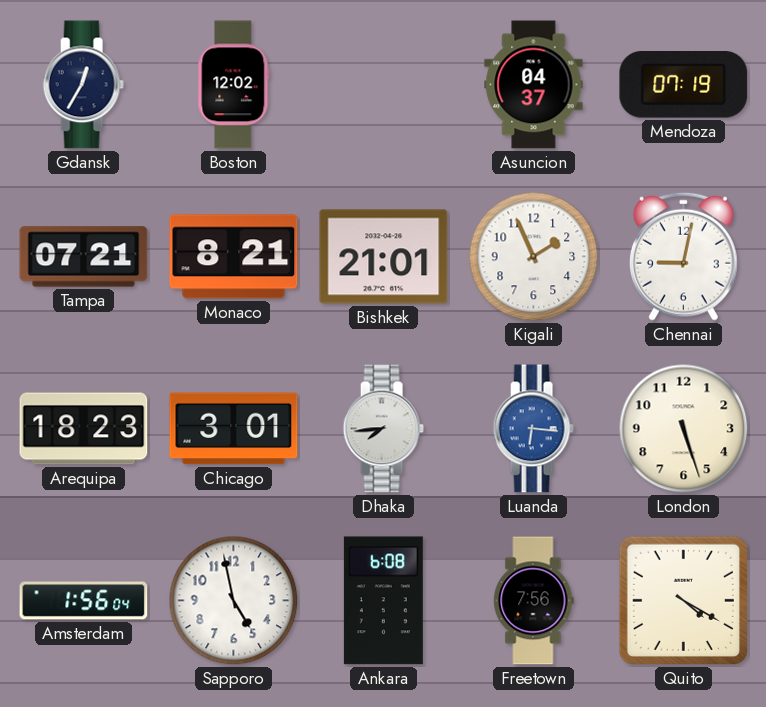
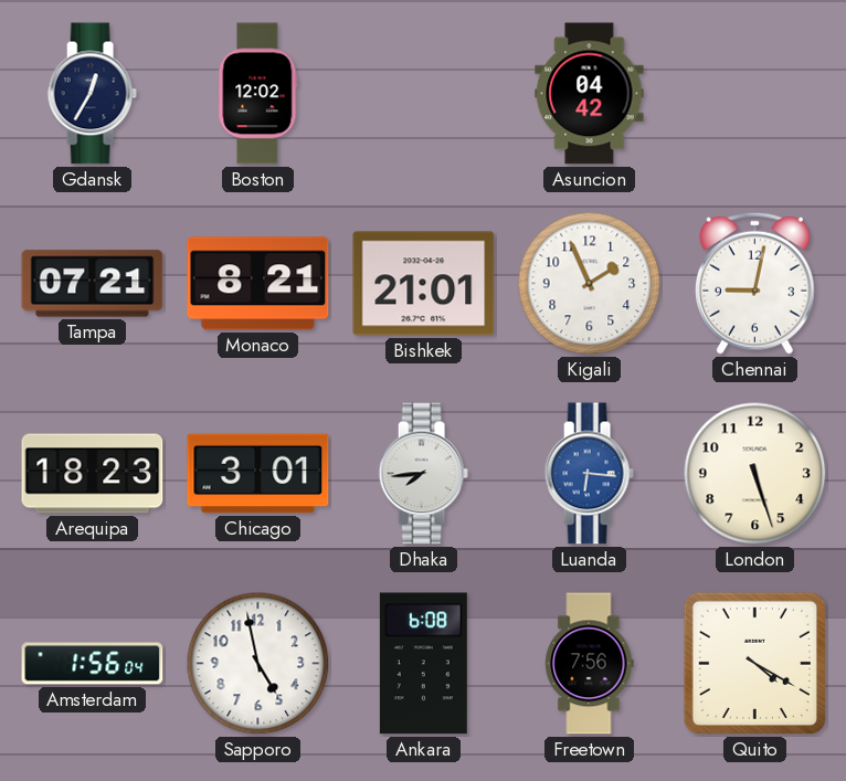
Asuncion: 04:37 -> 04:42 (590, 94)
Mendoza: 07:19 -> none (684, 85)
